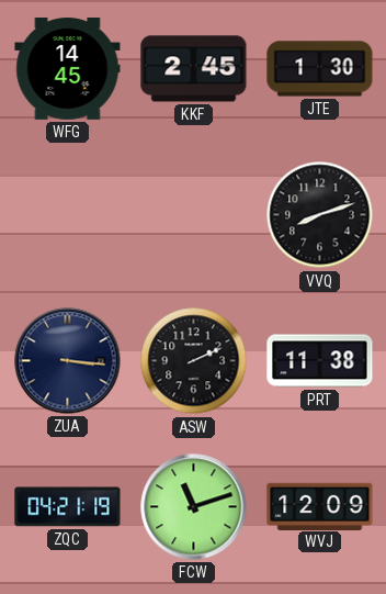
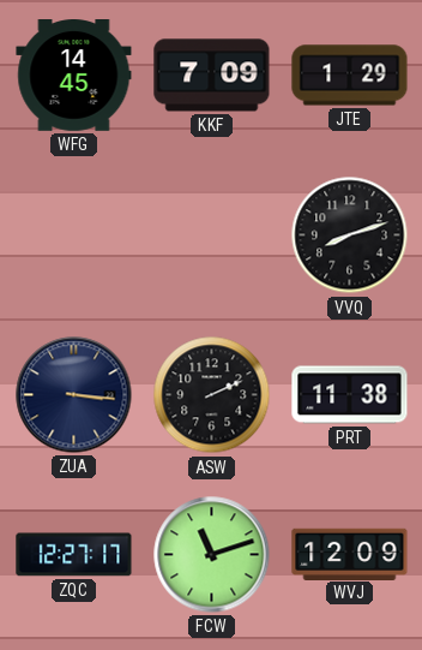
KKF: 2:45 -> 7:09 (212, 76)
JTE: 1:30 -> 1:29 (350, 76)
ZQC: 04:21 -> 12:27 (74, 555)
